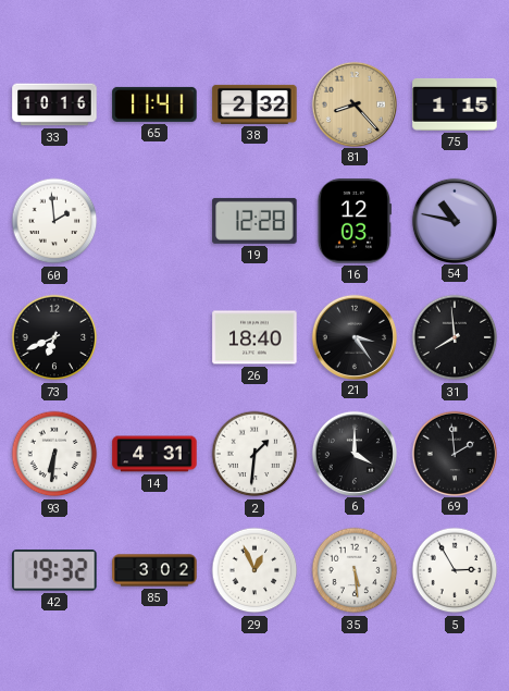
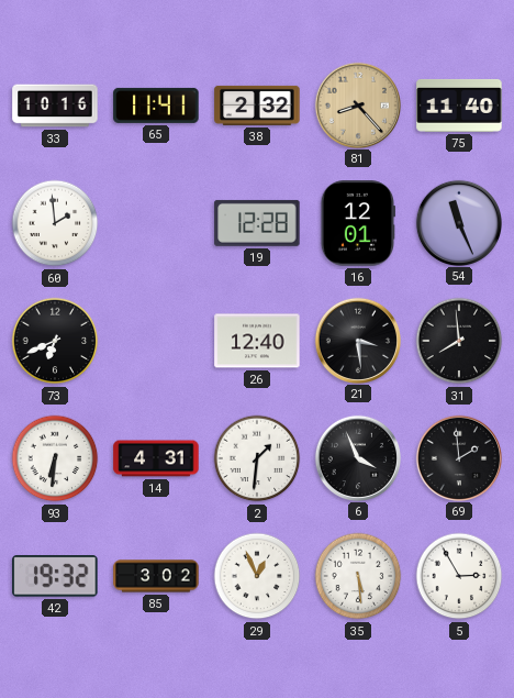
75: 1:15 -> 11:40 (459, 106)
16: 12:03 -> 12:01 (357, 223)
54: 10:47 -> 11:26 (458, 222)
26: 18:40 -> 12:40 (257, 341)
21: 3:24 -> 3:29 (357, 340)
6: 4:00 -> 3:56 (357, 457)
